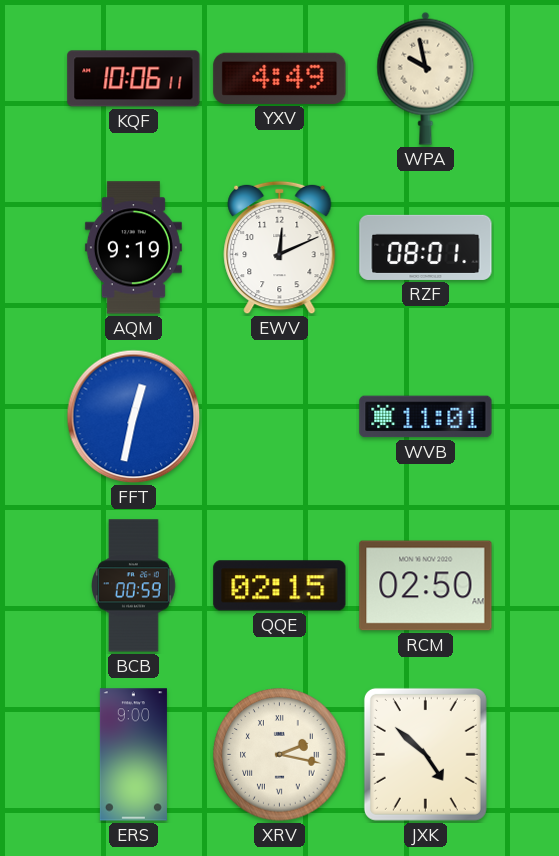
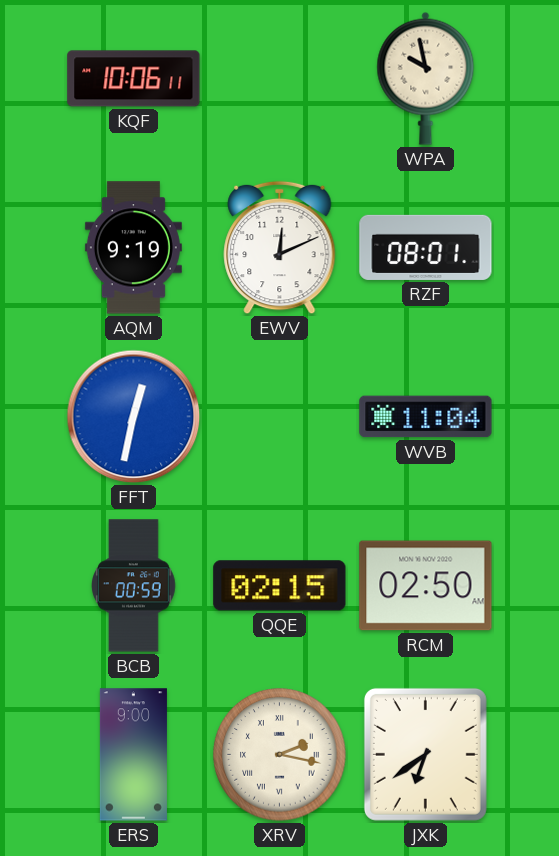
YXV: 4:49 -> none (280, 78)
WVB: 11:01 -> 11:04 (426, 417)
JXK: 4:52 -> 6:39 (425, 754)
